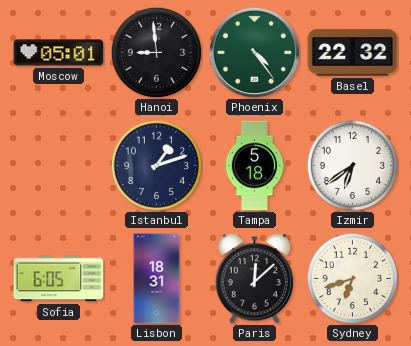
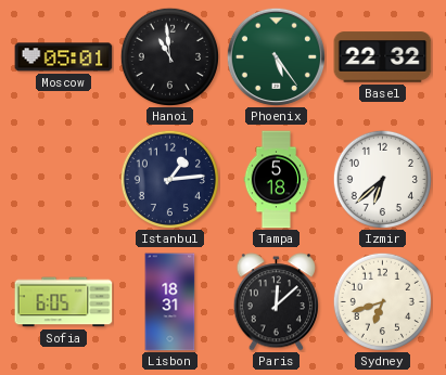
Hanoi: 8:59 -> 10:59 (169, 56)
Phoenix: 4:24 -> 5:24 (276, 56)
Istanbul: 1:12 -> 1:14 (169, 179)
Izmir: 6:39 -> 6:38 (382, 179)
